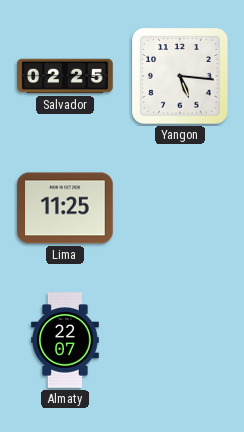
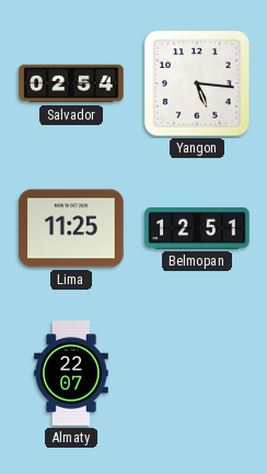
Salvador: 02:25 -> 02:54 (71, 83)
Belmopan: none -> 12:51 (197, 228)
